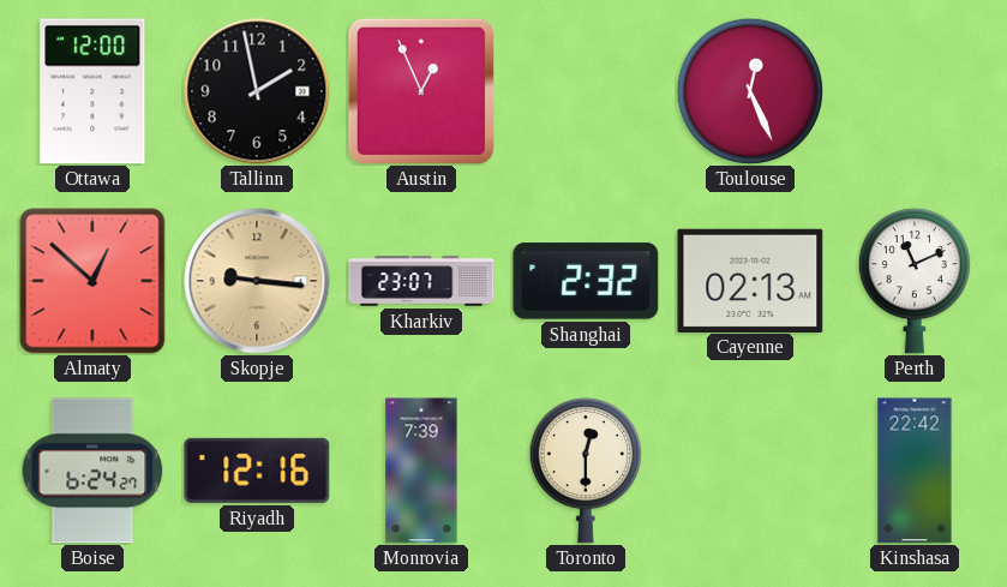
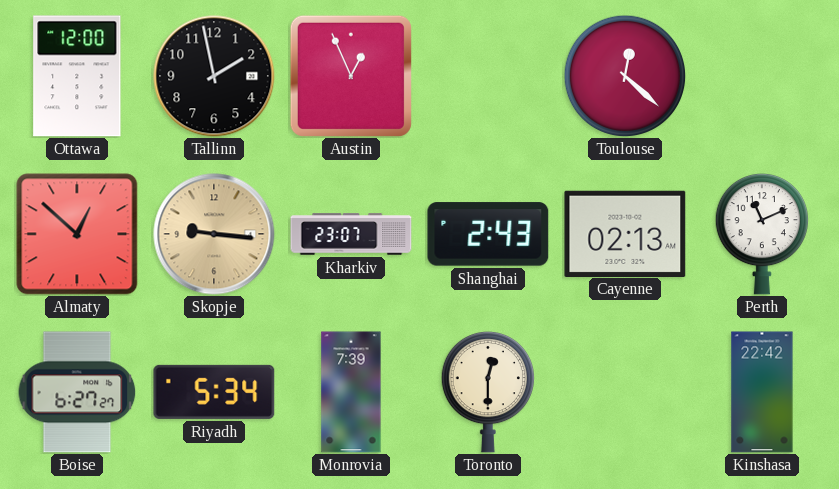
Toulouse: 12:26 -> 12:22 (625, 76)
Shanghai: 2:32 -> 2:43 (488, 234)
Boise: 6:24 -> 6:27 (77, 392)
Riyadh: 12:16 -> 5:34 (214, 392)
